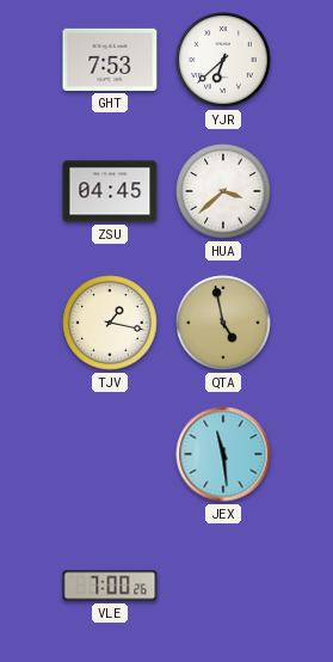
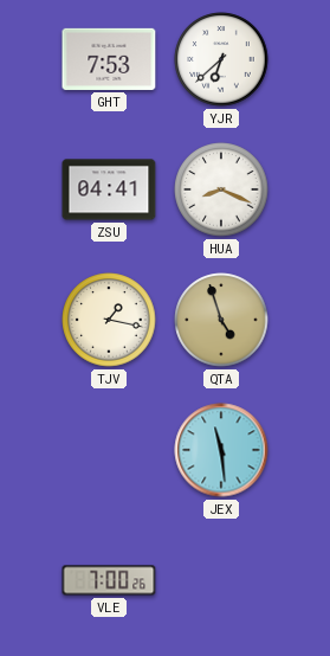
ZSU: 04:45 -> 04:41 (109, 189)
HUA: 3:38 -> 8:19 (221, 189)
QTA: 4:58 -> 4:57 (221, 320)
